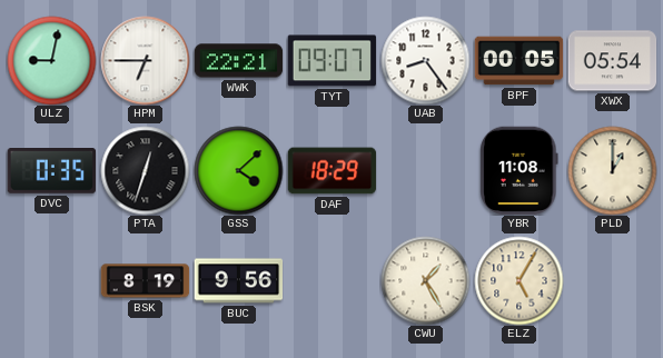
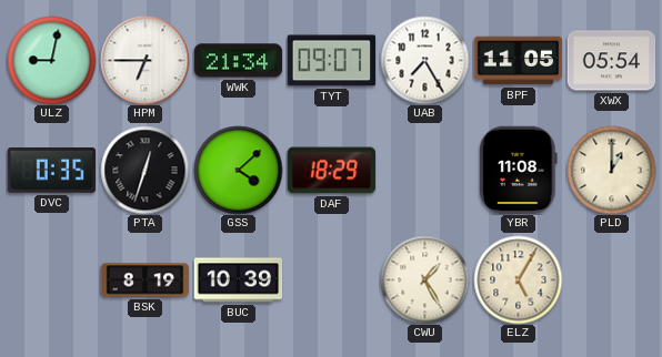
WWK: 22:21 -> 21:34 (238, 61)
UAB: 8:24 -> 7:25 (424, 60)
BPF: 00:05 -> 11:05 (518, 61)
BUC: 9:56 -> 10:39 (238, 280)
